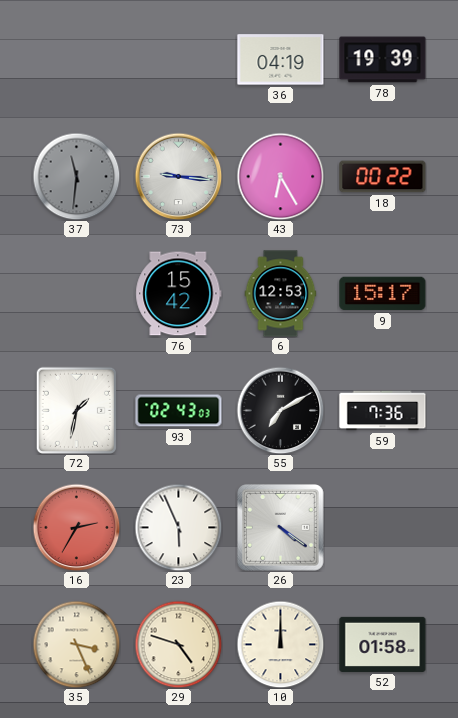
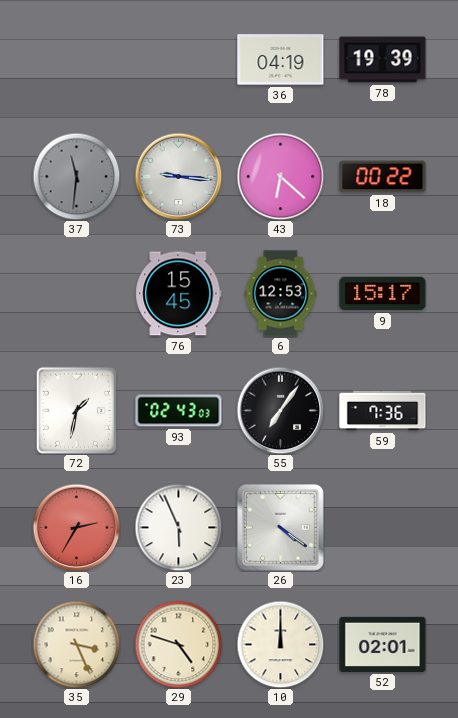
43: 6:25 -> 6:22 (280, 176)
76: 15:42 -> 15:45 (179, 294)
55: 7:10 -> 7:06 (280, 410)
52: 01:58 -> 02:01 (383, 644)
